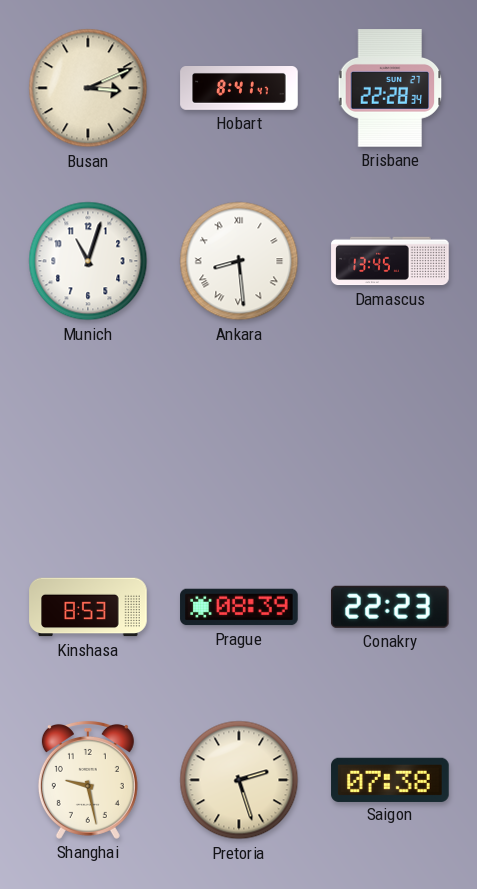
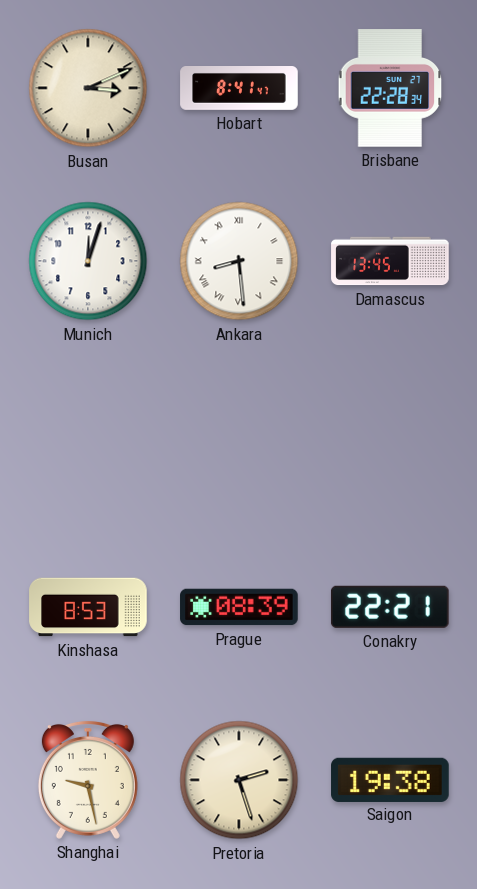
Munich: 11:03 -> 12:03 (88, 261)
Conakry: 22:23 -> 22:21 (390, 607)
Saigon: 07:38 -> 19:38 (390, 779)
